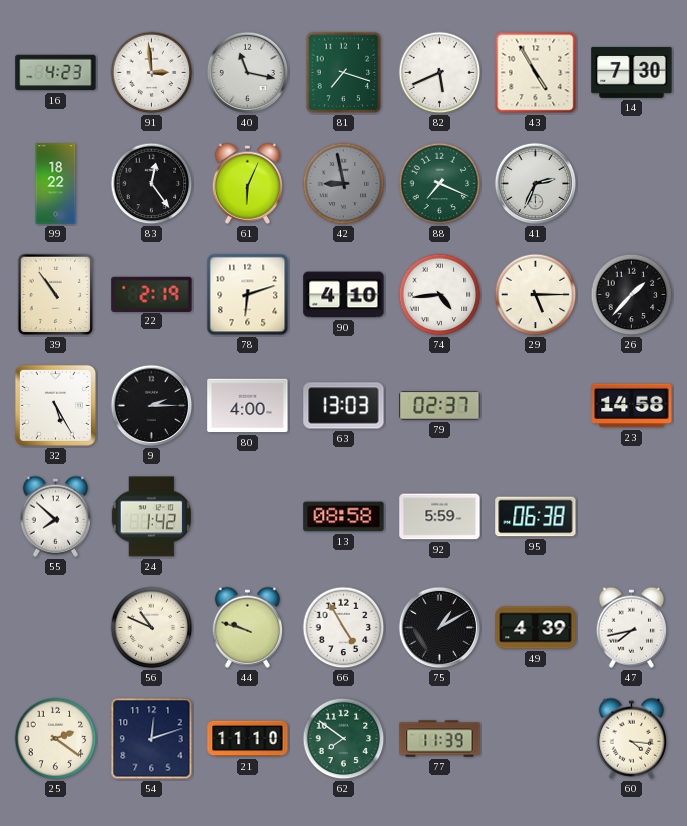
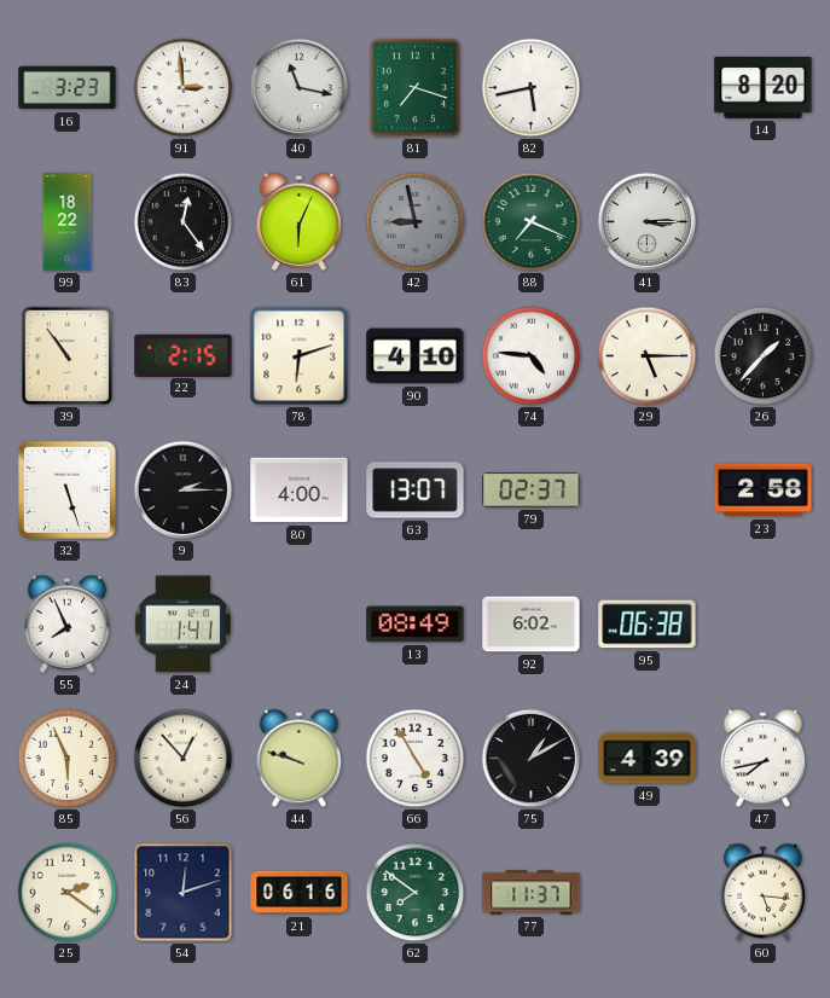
16: 4:23 -> 3:23 (68, 88)
82: 5:41 -> 5:43 (532, 88)
43: 4:55 -> none (536, 73)
14: 7:30 -> 8:20 (764, 87)
41: 2:34 -> 3:15 (648, 222)
22: 2:19 -> 2:15 (184, 355)
74: 4:44 -> 4:46 (532, 356)
32: 5:25 -> 5:27 (66, 489)
63: 13:03 -> 13:07 (416, 491)
23: 14:58 -> 2:58 (764, 491)
55: 7:52 -> 7:56 (66, 623)
24: 1:42 -> 1:41 (182, 625)
13: 08:58 -> 08:49 (416, 625)
92: 5:59 -> 6:02 (532, 625)
85: none -> 5:56 (68, 759)
56: 10:49 -> 12:53 (184, 759)
21: 11:10 -> 06:16 (300, 893)
77: 11:39 -> 11:37 (532, 893)
60: 4:16 -> 5:16 (762, 892)
